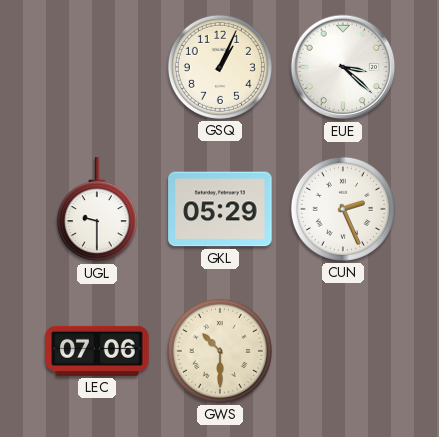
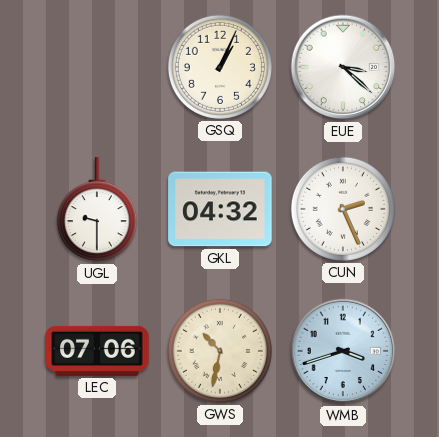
GKL: 05:29 -> 04:32 (220, 209)
GWS: 10:30 -> 10:32 (220, 351)
WMB: none -> 3:42 (343, 351)
